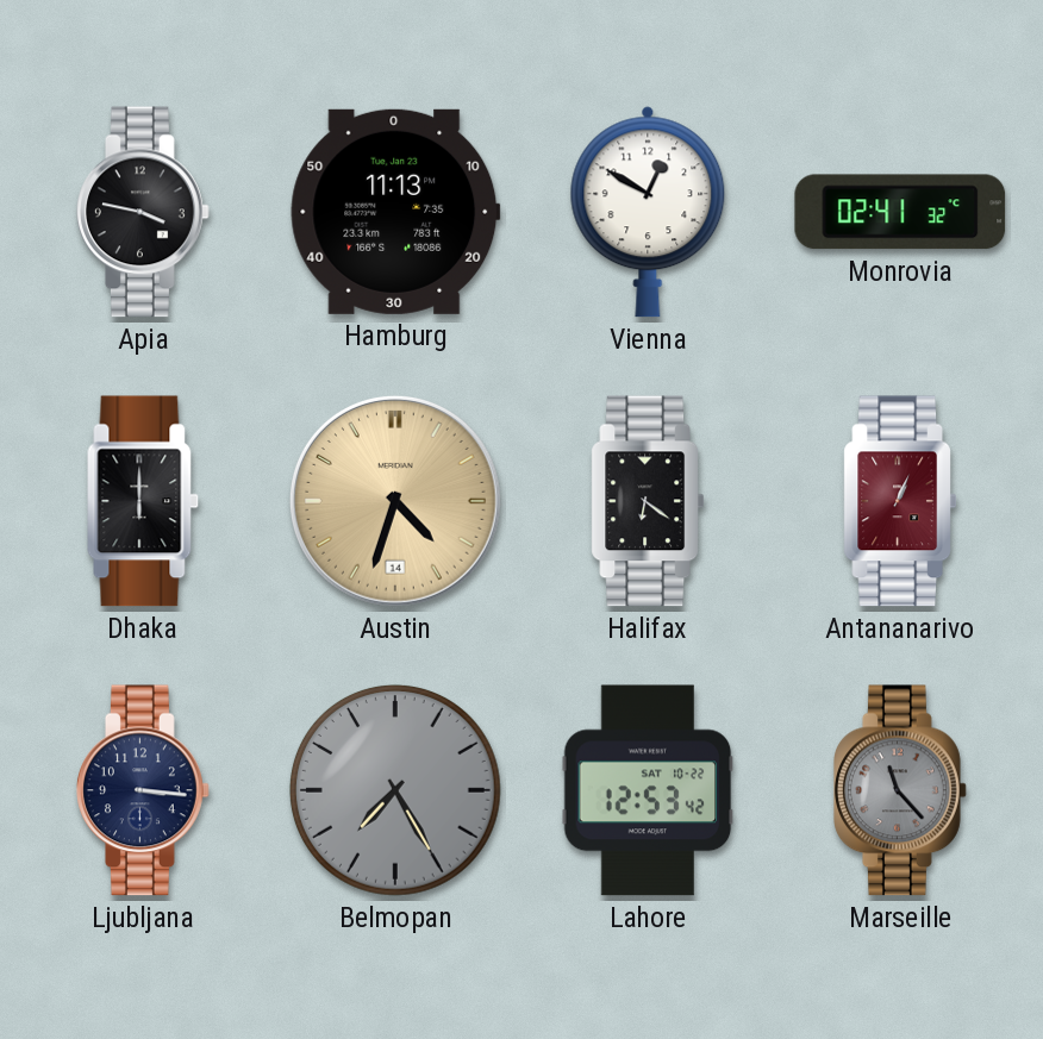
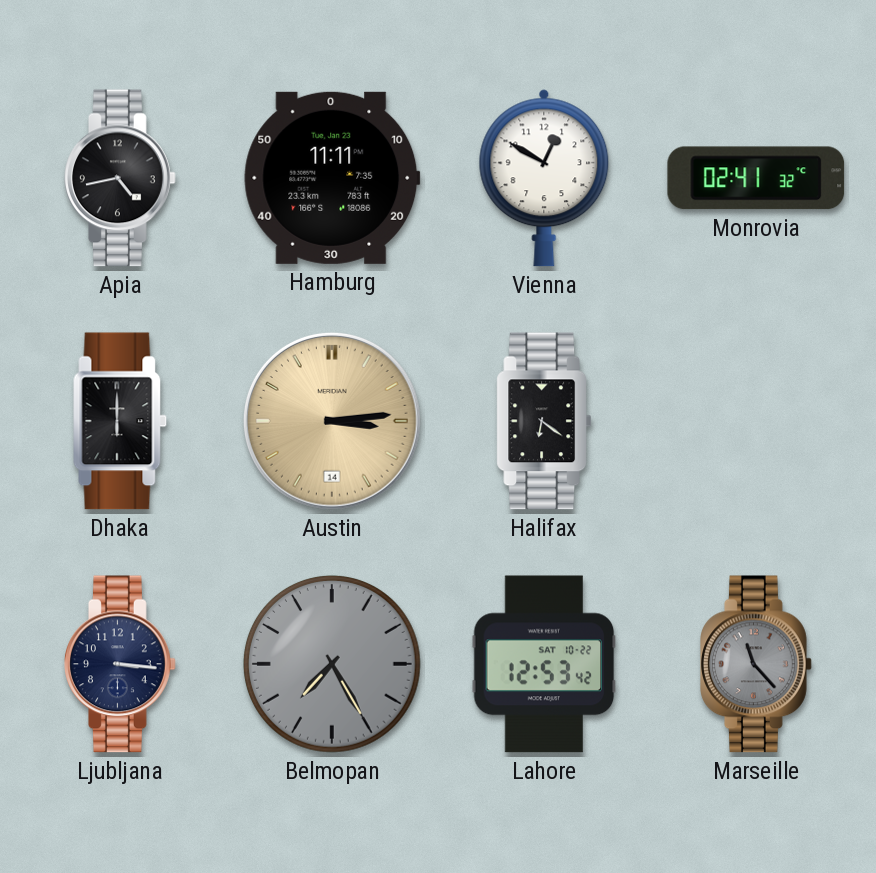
Apia: 3:47 -> 4:43 (121, 178)
Hamburg: 11:13 -> 11:11 (332, 178)
Austin: 4:33 -> 3:14 (332, 421)
Antananarivo: 1:04 -> none (899, 501)
